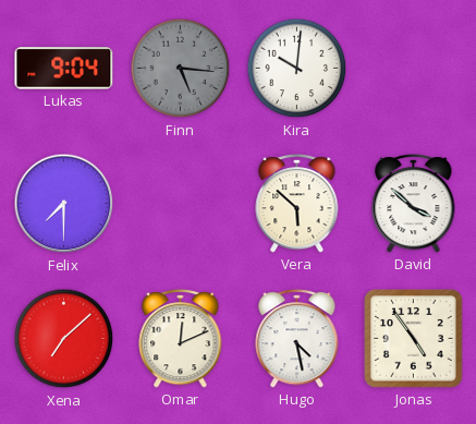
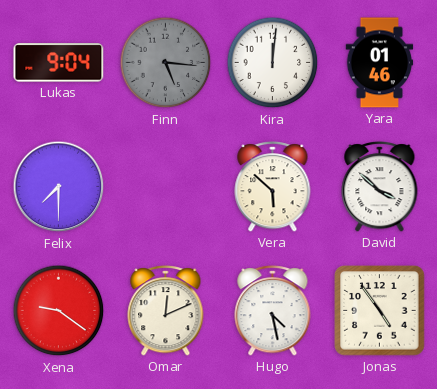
Kira: 10:01 -> 12:01 (273, 63)
Yara: none -> 01:46 (380, 63)
Xena: 7:08 -> 9:21 (59, 311)
